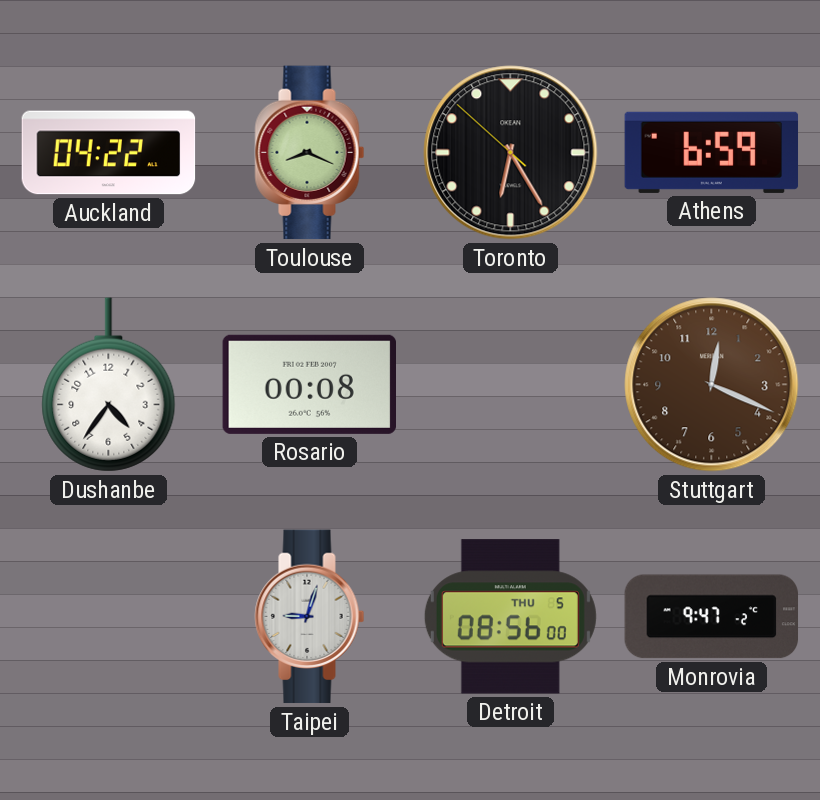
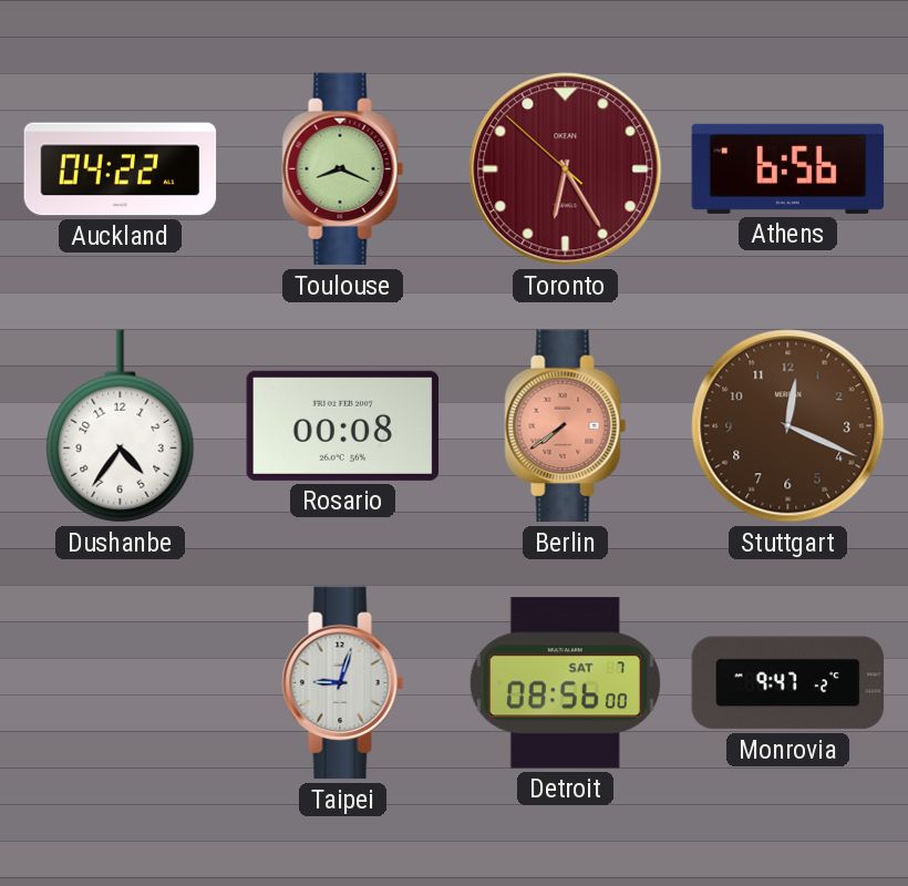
Toronto dial: black -> burgundy (566, 169)
Athens: 6:59 -> 6:56 (788, 168)
Berlin: none -> 7:39 (566, 426)
Detroit date: THU 5 -> SAT 7 (565, 683)
